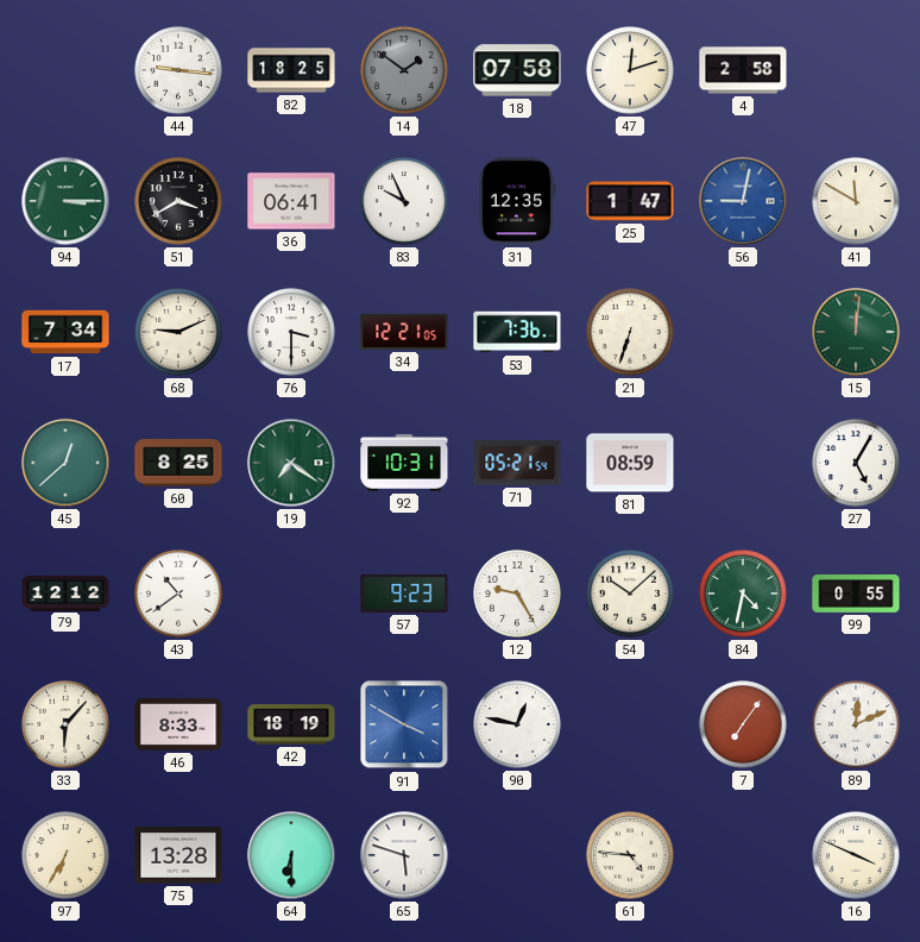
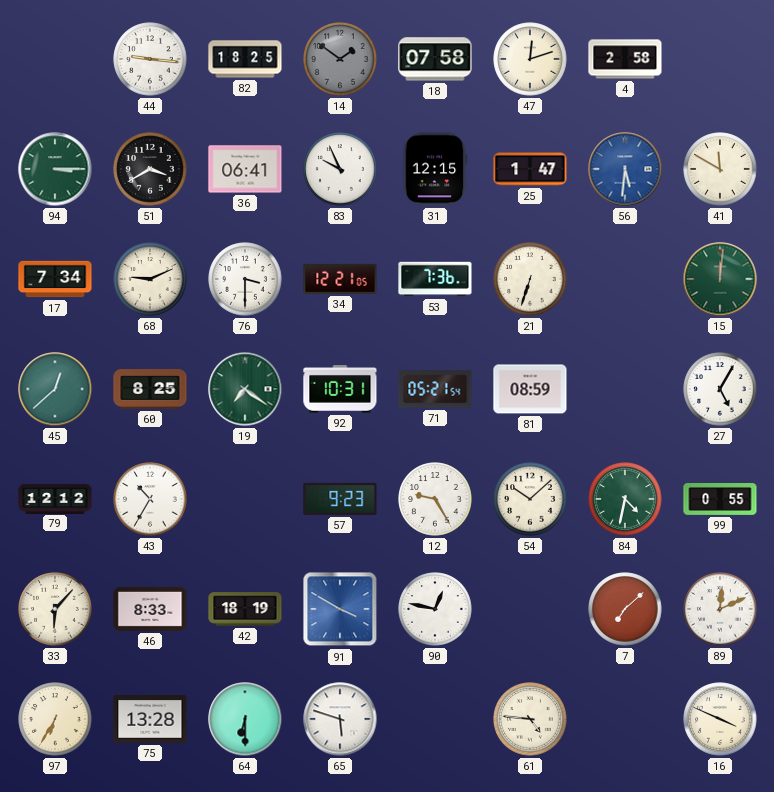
31: 12:35 -> 12:15 (435, 169)
56: 9:02 -> 5:31 (625, 169)
43: 10:39 -> 10:35 (150, 499)
7: 7:06 -> 7:08 (625, 609)
